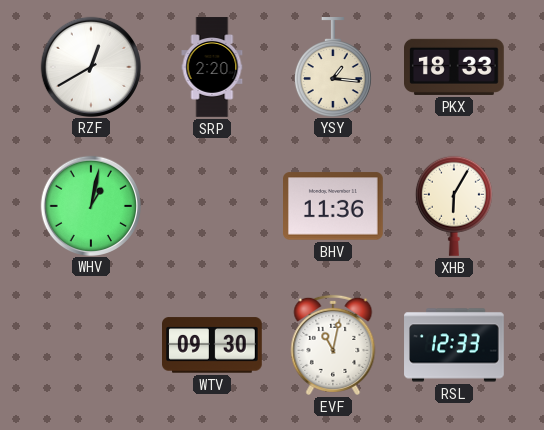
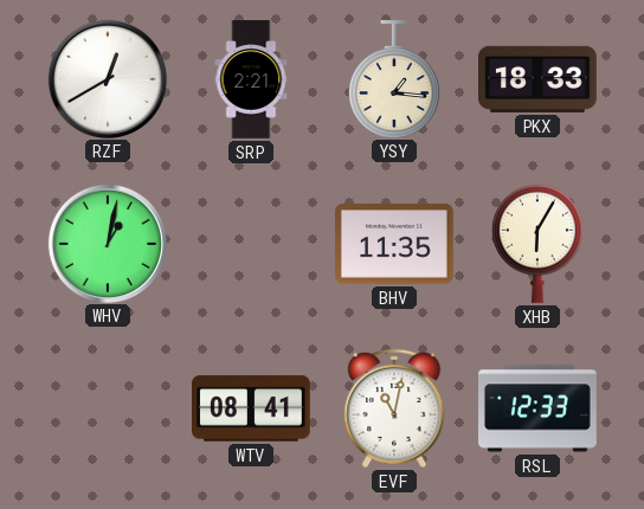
SRP: 2:20 -> 2:21 (251, 79)
BHV: 11:36 -> 11:35 (395, 244)
WTV: 09:30 -> 08:41 (252, 408)
